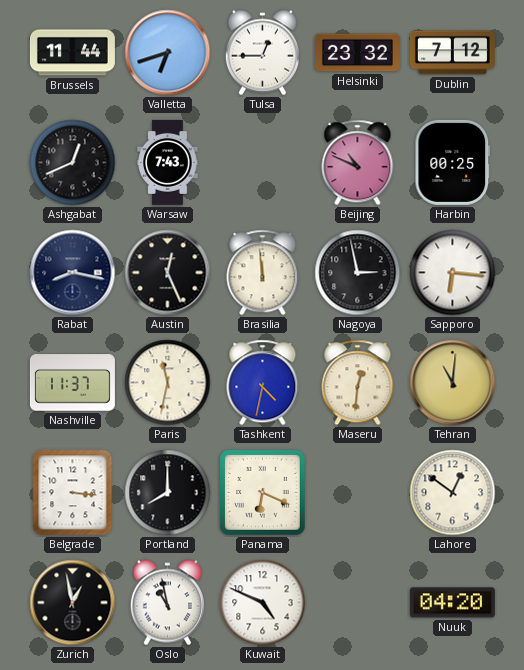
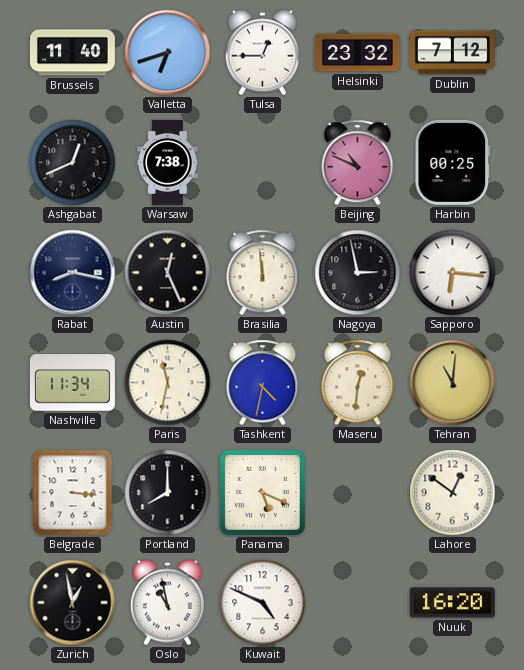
Brussels: 11:44 -> 11:40 (72, 53)
Warsaw: 7:43 -> 7:38 (168, 162)
Nashville: 11:37 -> 11:34 (72, 383)
Panama: 6:19 -> 5:19 (263, 493)
Nuuk: 04:20 -> 16:20 (452, 603)
